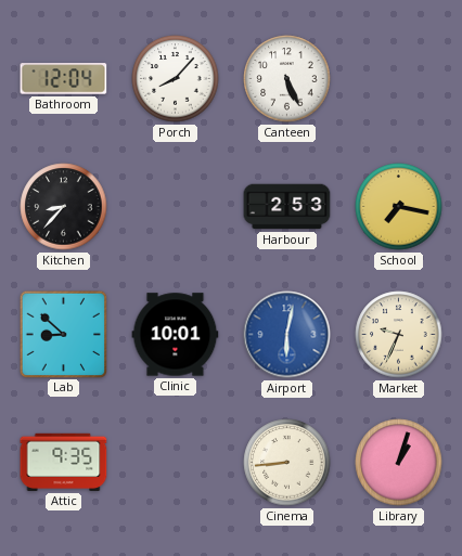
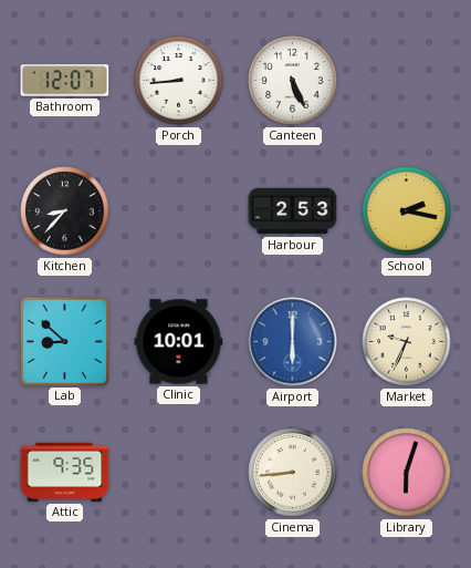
Bathroom: 12:04 -> 12:07 (65, 81)
Porch: 8:07 -> 8:44 (179, 81)
School: 7:17 -> 2:17 (407, 211)
Airport: 6:02 -> 6:00 (293, 342)
Library: 1:03 -> 6:03 (407, 473)
